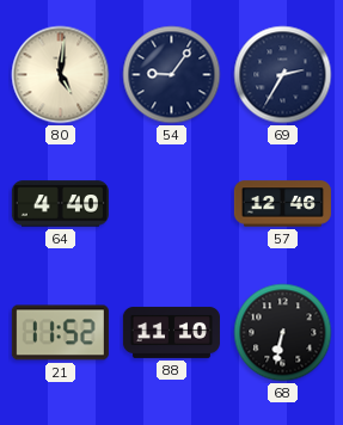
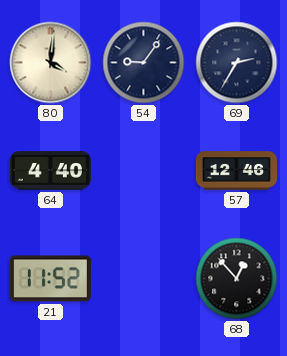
80: 5:01 -> 4:01 (51, 63)
88: 11:10 -> none (171, 332)
68: 6:32 -> 12:53 (237, 279)
